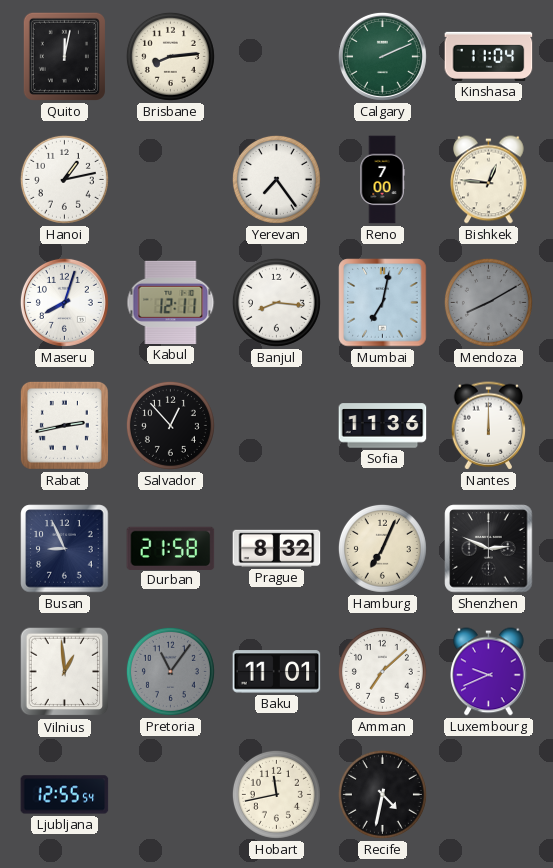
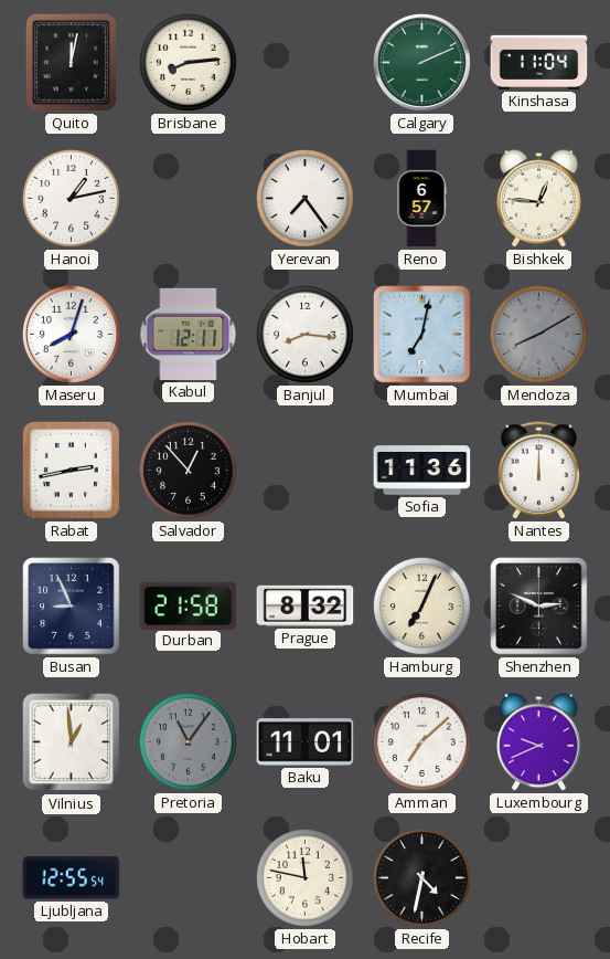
Reno: 7:00 -> 6:57 (421, 199)
Hobart: 11:43 -> 11:47 (304, 877)
